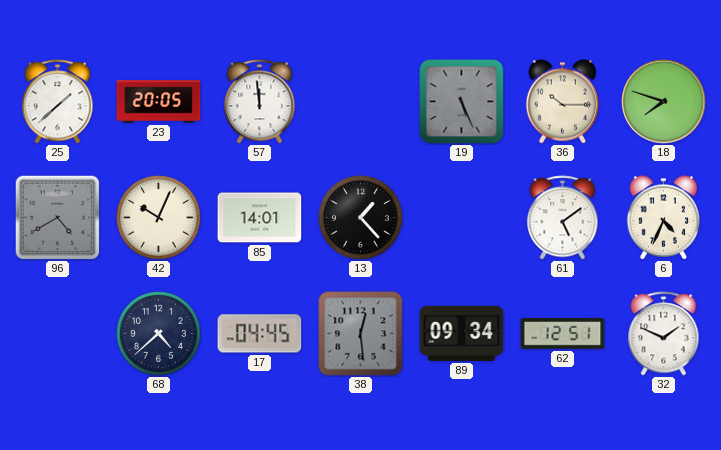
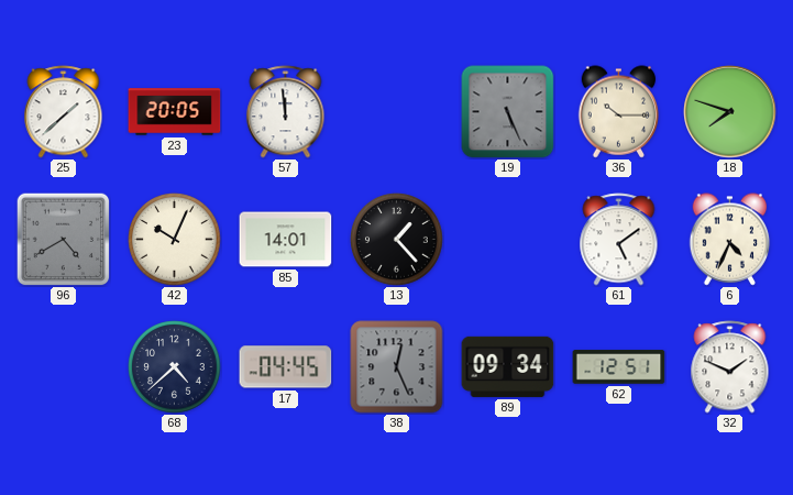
38: 12:29 -> 12:26 (397, 367)
